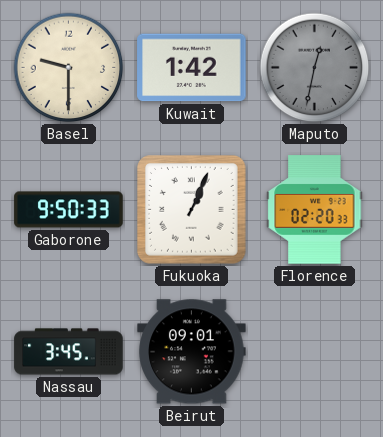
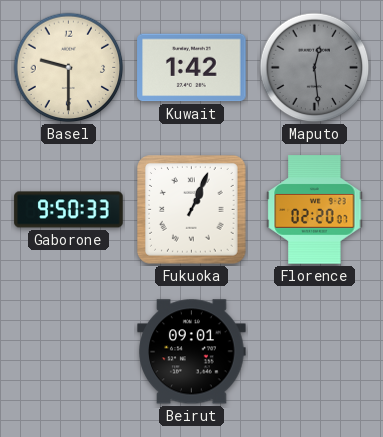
Maputo: 12:32 -> 12:29 (315, 68)
Florence: 02:20:33 -> 02:20:07 (315, 210)
Nassau: 3:45 -> none (69, 352)
